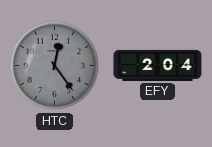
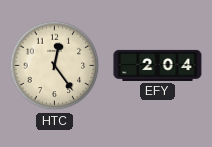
HTC dial: grey -> cream (55, 66)
